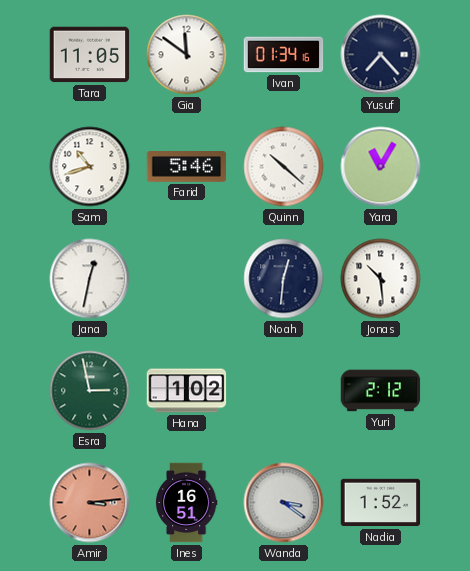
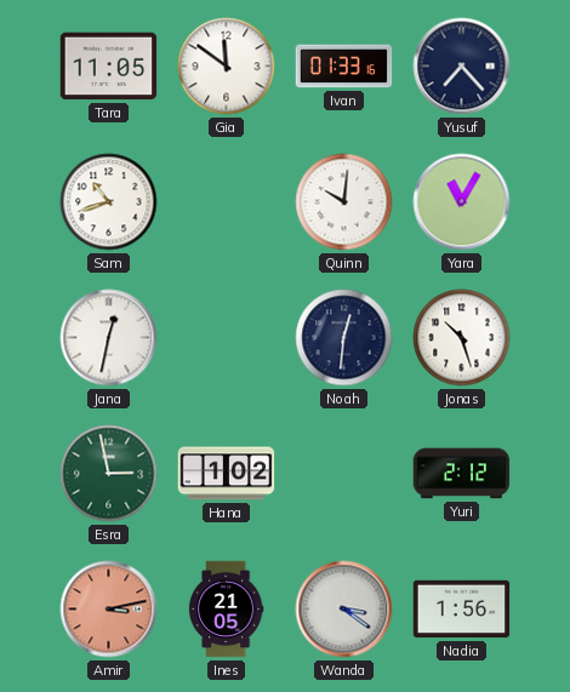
Ivan: 01:34 -> 01:33 (344, 67)
Farid: 5:46 -> none (187, 167)
Quinn: 10:22 -> 10:01 (344, 202)
Jonas: 10:29 -> 10:27 (462, 338)
Amir: 3:14 -> 3:13 (109, 610)
Ines: 16:51 -> 21:05 (226, 610)
Nadia: 1:52 -> 1:56 (462, 610)
